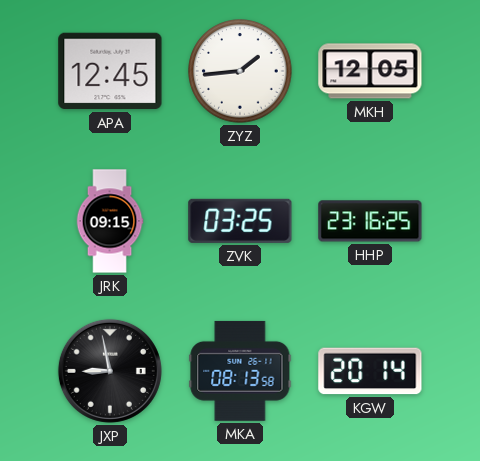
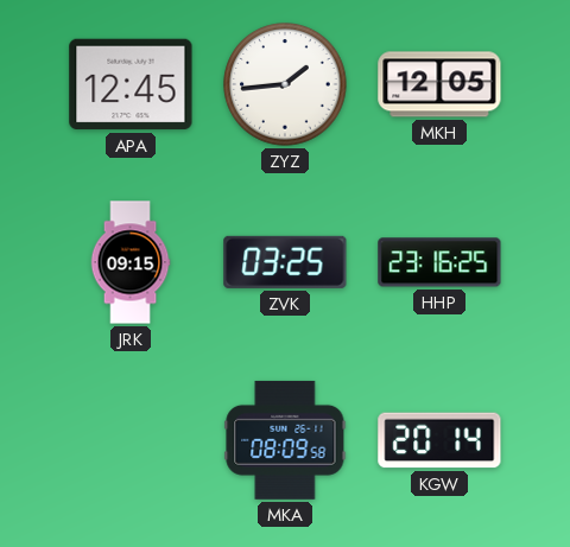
JXP: 8:58 -> none (110, 371)
MKA: 08:13 -> 08:09 (285, 440)
